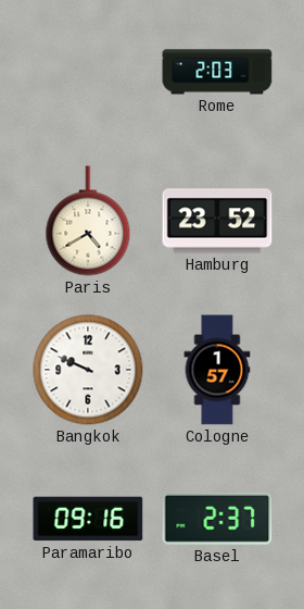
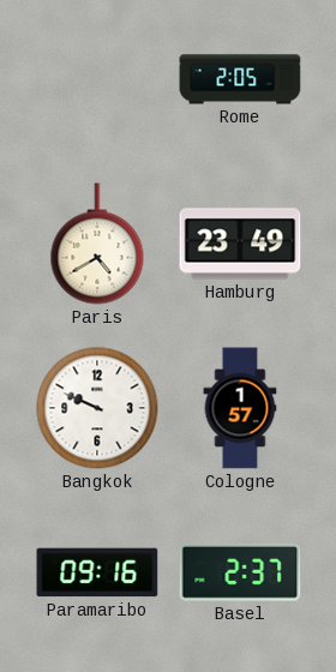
Rome: 2:03 -> 2:05 (240, 79)
Hamburg: 23:52 -> 23:49 (240, 244)
